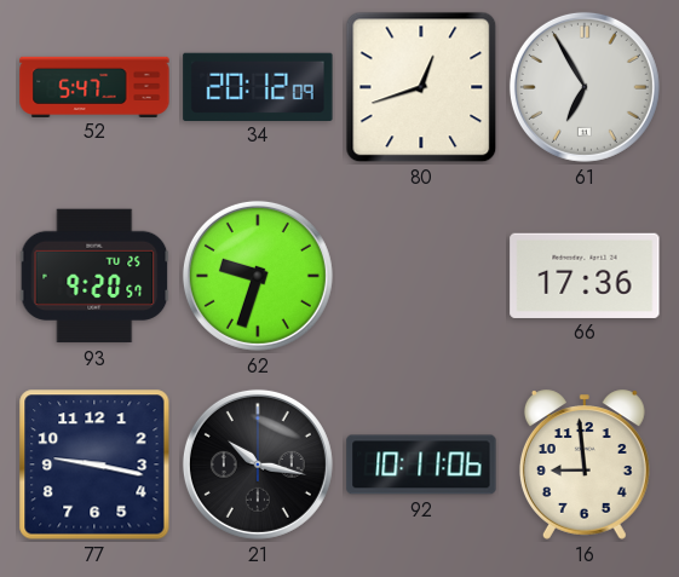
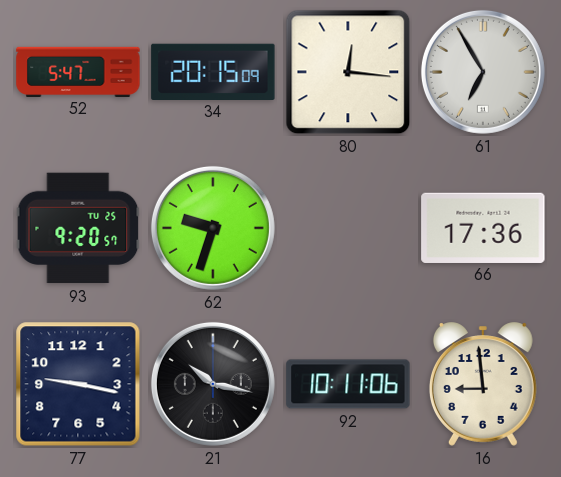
34: 20:12 -> 20:15 (213, 71)
80: 12:42 -> 12:16 (348, 72)
